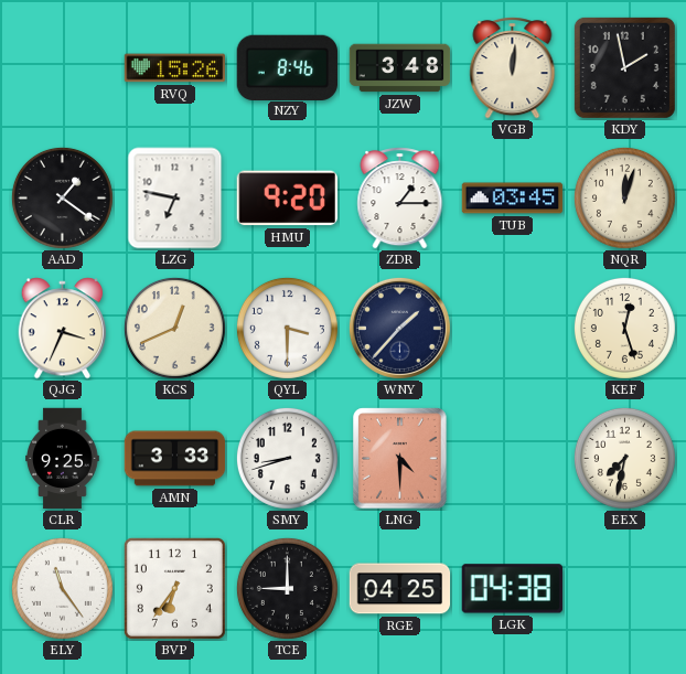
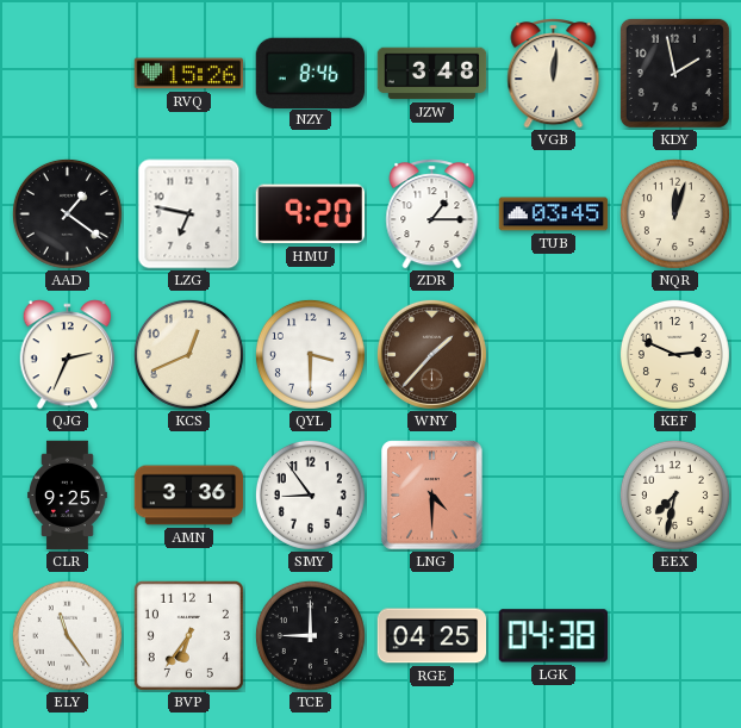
QJG: 3:34 -> 2:34 (68, 355)
WNY dial: navy -> brown (431, 354)
KEF: 12:27 -> 2:49 (674, 354)
AMN: 3:33 -> 3:36 (189, 496)
SMY: 8:42 -> 8:54 (310, 494)
